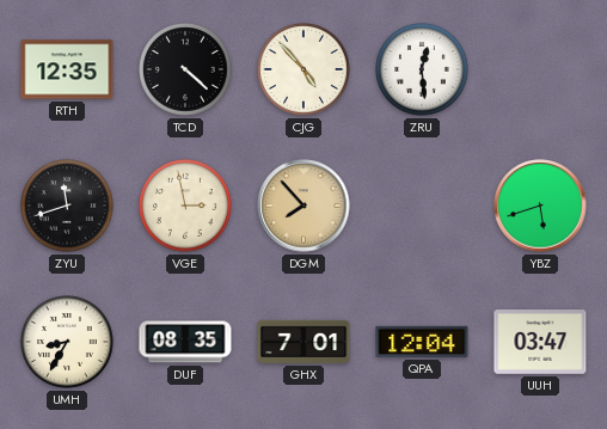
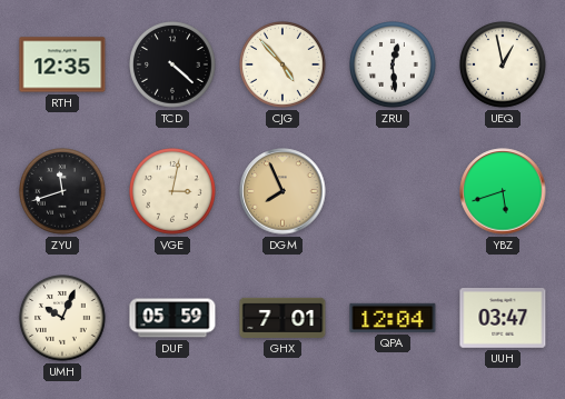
UEQ: none -> 12:58 (504, 66)
VGE: 2:58 -> 3:02 (174, 192)
DGM: 7:53 -> 7:56 (282, 191)
UMH: 8:35 -> 10:04 (63, 319)
DUF: 08:35 -> 05:59 (172, 318)
